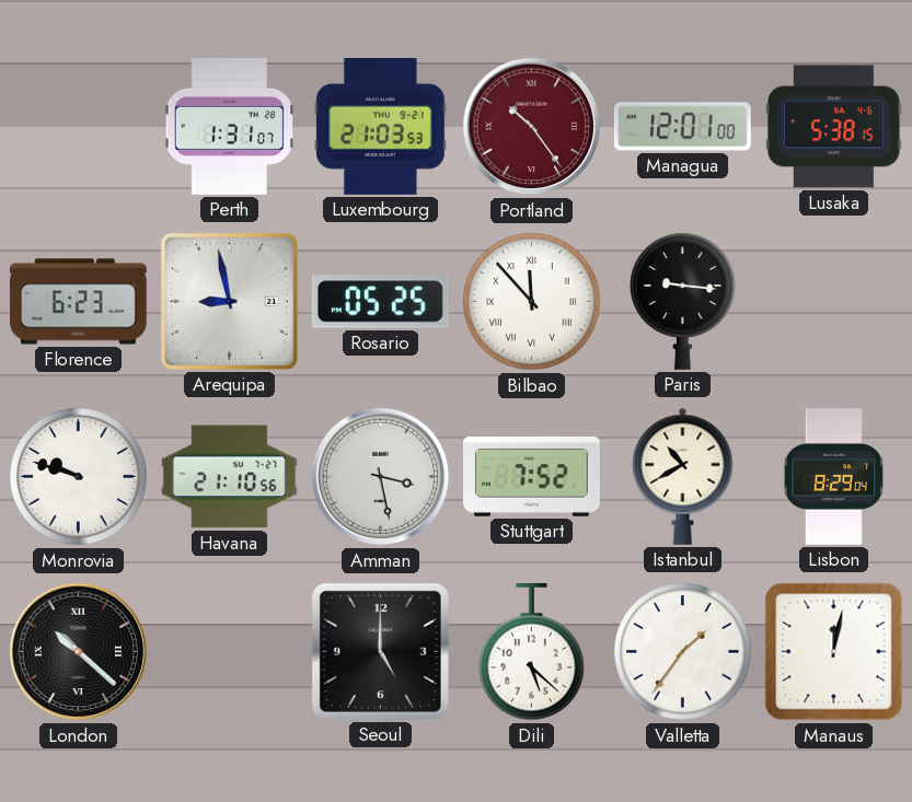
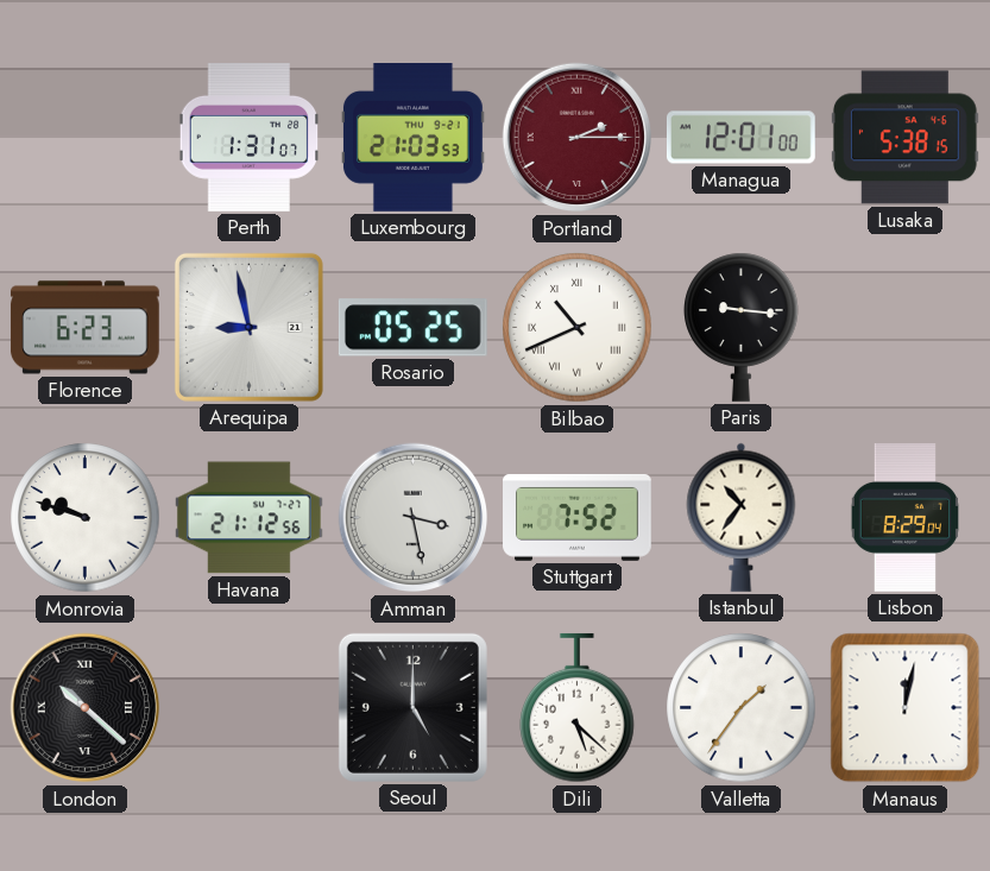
Portland: 10:24 -> 2:15 (578, 138)
Bilbao: 11:53 -> 10:41 (578, 328)
Havana: 21:10 -> 21:12 (248, 518)
Istanbul: 10:40 -> 10:36 (742, 517)
